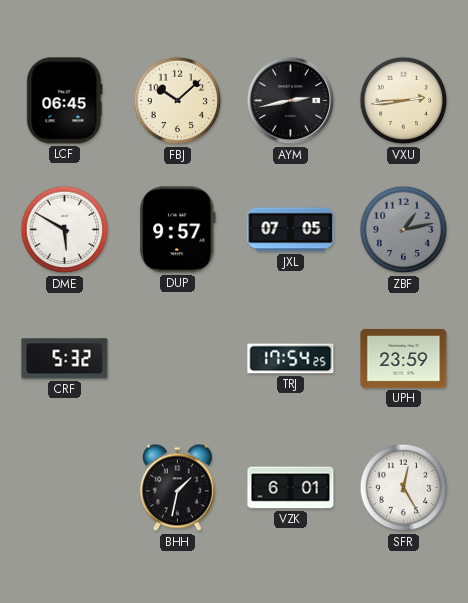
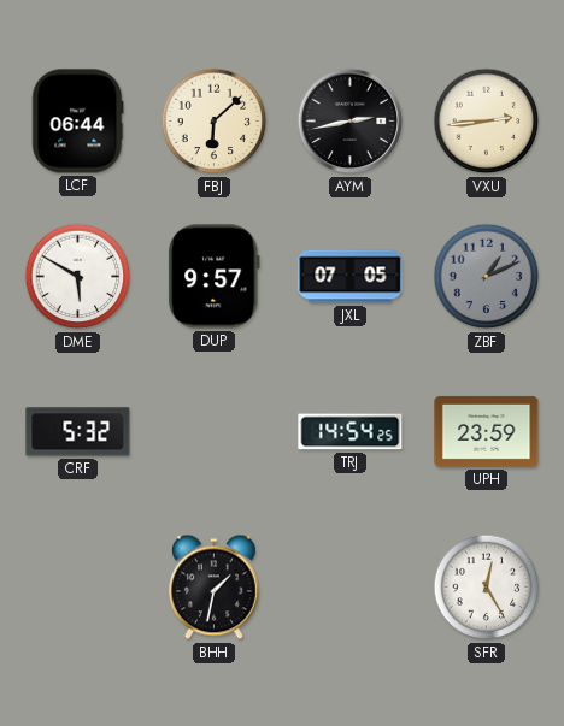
LCF: 06:45 -> 06:44 (78, 122)
FBJ: 10:08 -> 6:08 (215, 122)
ZBF: 1:13 -> 1:11 (487, 277)
TRJ: 17:54 -> 14:54 (351, 432)
VZK: 6:01 -> none (291, 488)
